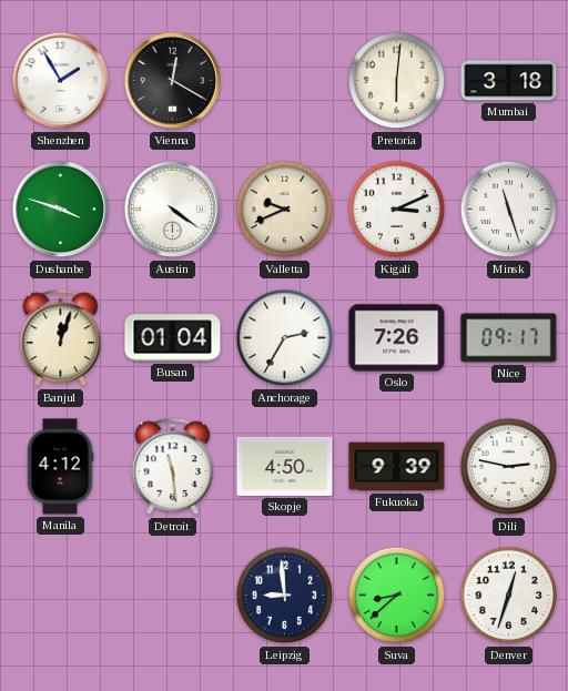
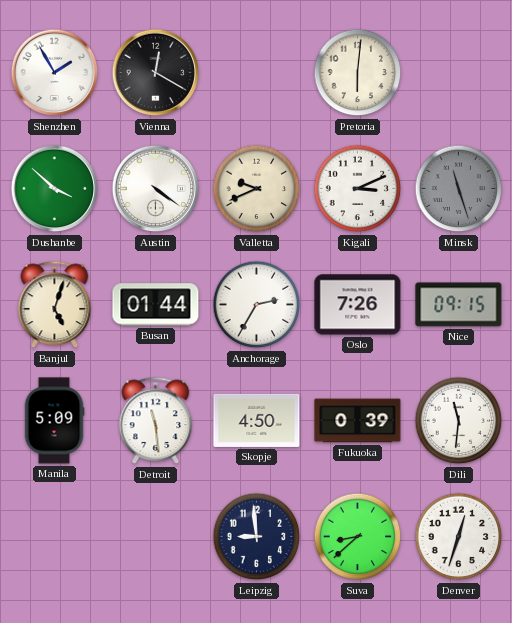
Mumbai: 3:18 -> none (509, 81)
Dushanbe: 3:48 -> 3:52 (55, 189)
Minsk dial: white -> grey (459, 189)
Banjul: 12:03 -> 5:03 (55, 305)
Busan: 01:04 -> 01:44 (156, 305)
Nice: 09:17 -> 09:15 (459, 305)
Manila: 4:12 -> 5:09 (54, 421)
Fukuoka: 9:39 -> 0:39 (358, 421)
Dili: 2:47 -> 11:31 (459, 421)
